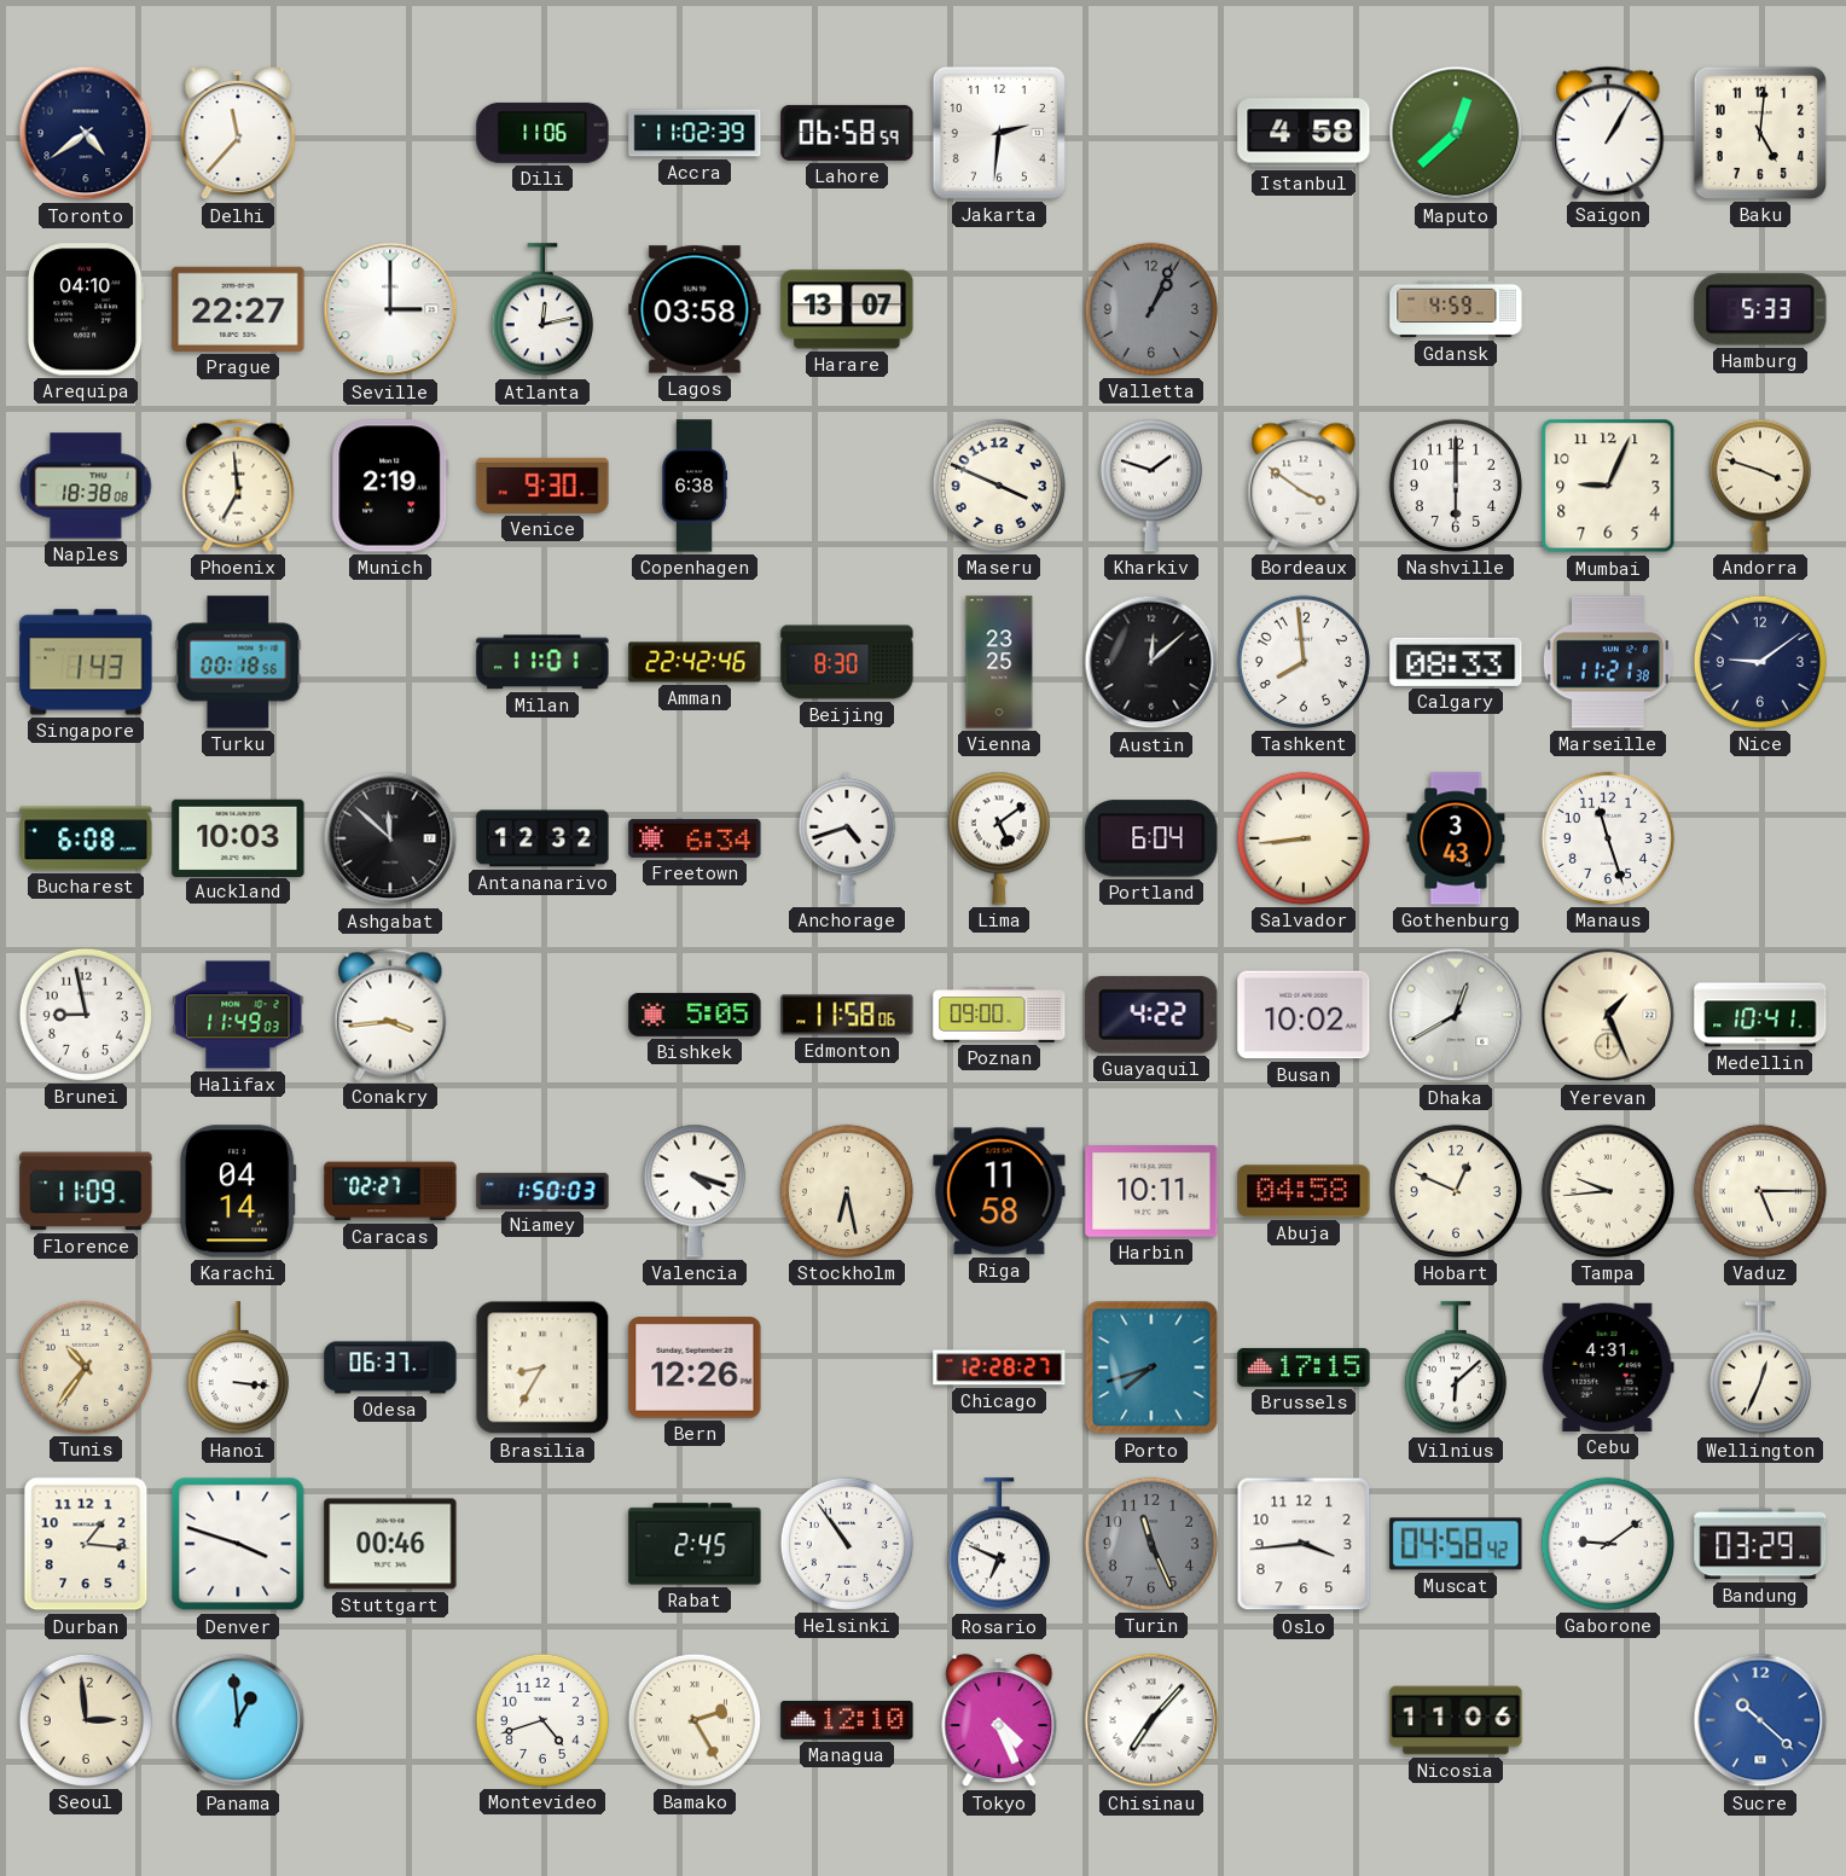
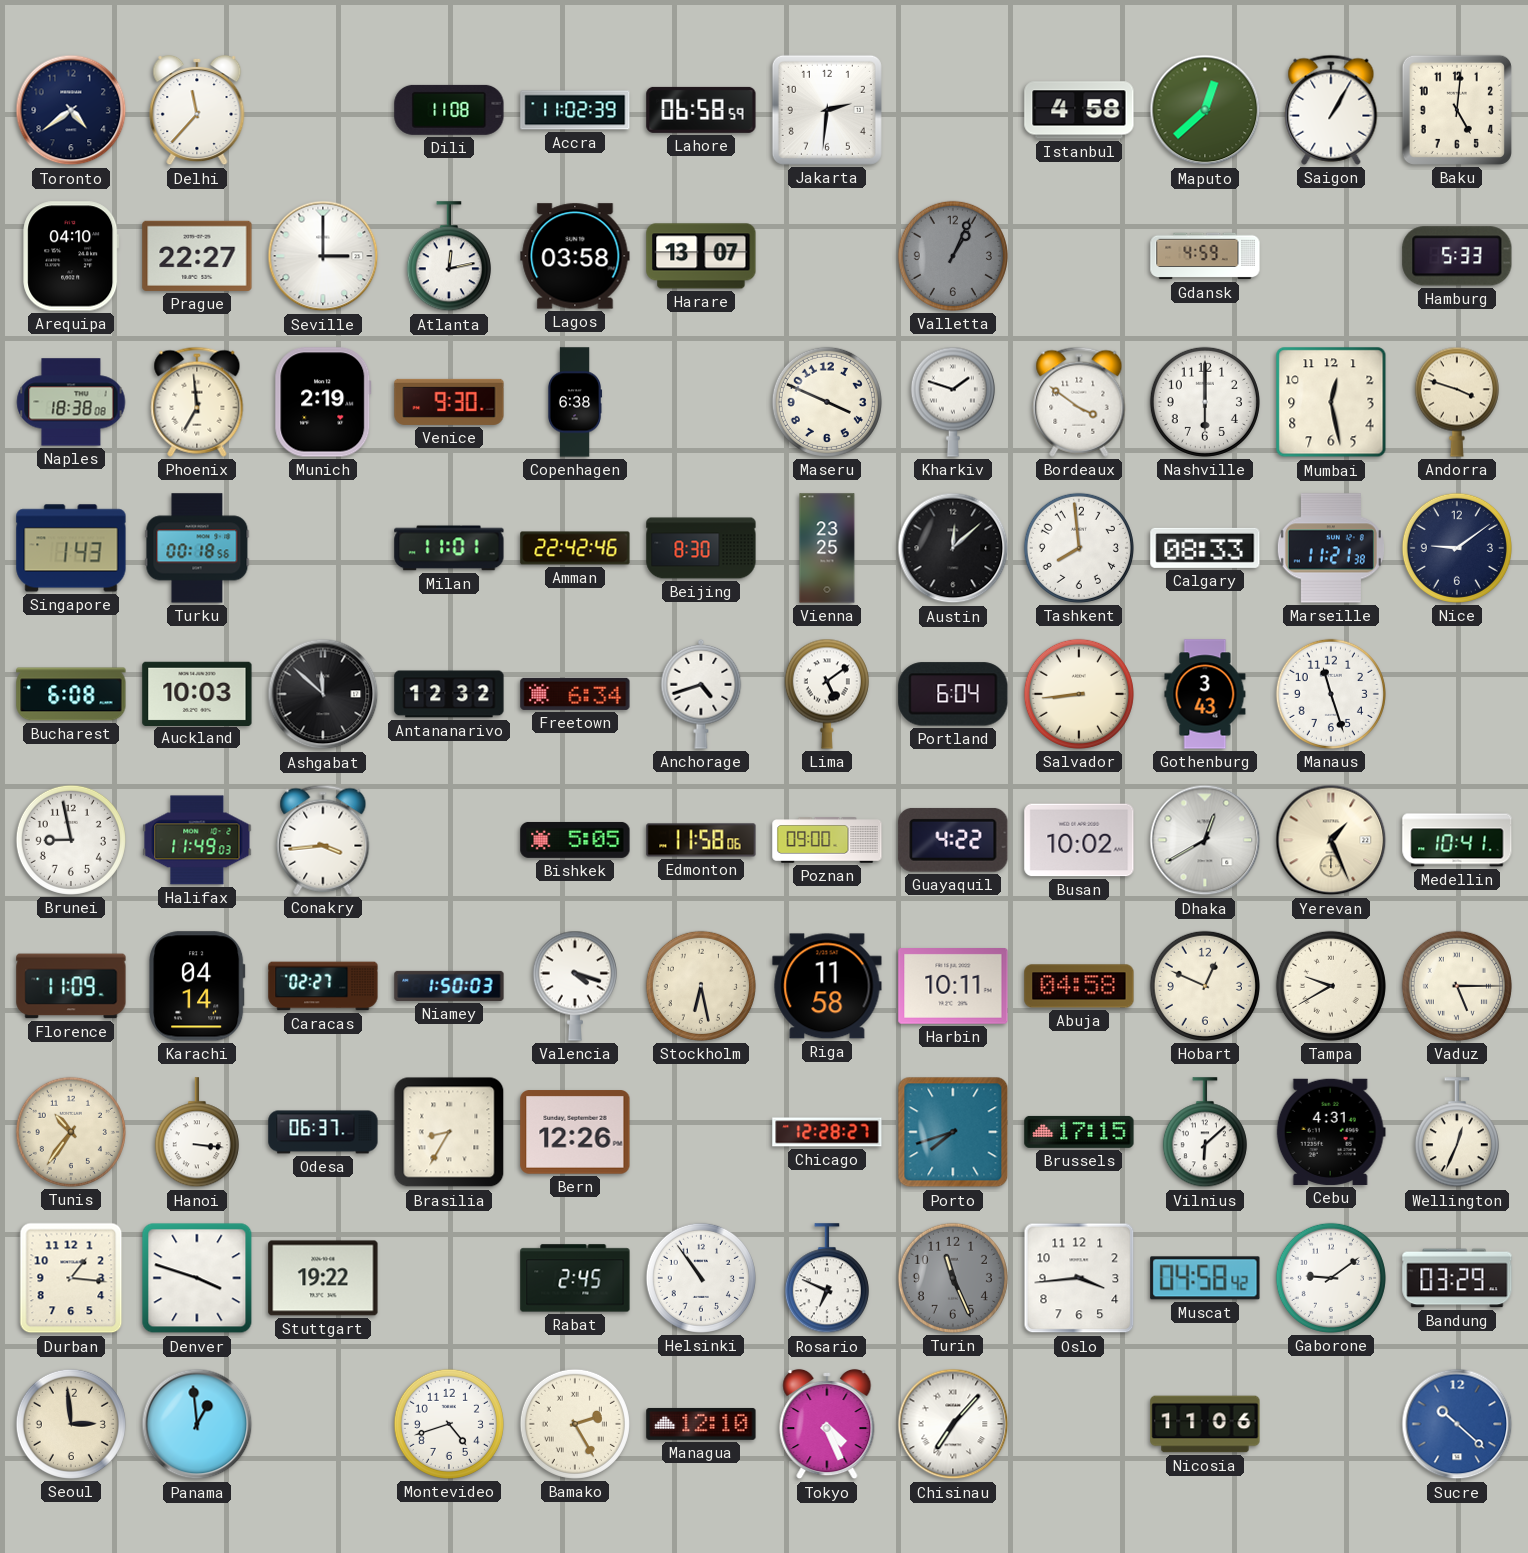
Dili: 11:06 -> 11:08 (449, 110)
Mumbai: 9:04 -> 12:28 (1331, 402)
Tampa: 9:44 -> 9:40 (1331, 986)
Stuttgart: 00:46 -> 19:22 (323, 1278)
